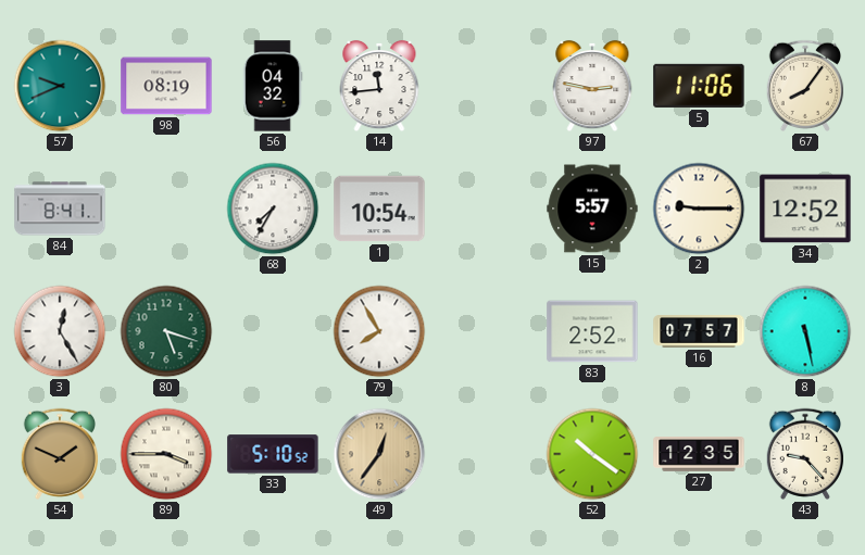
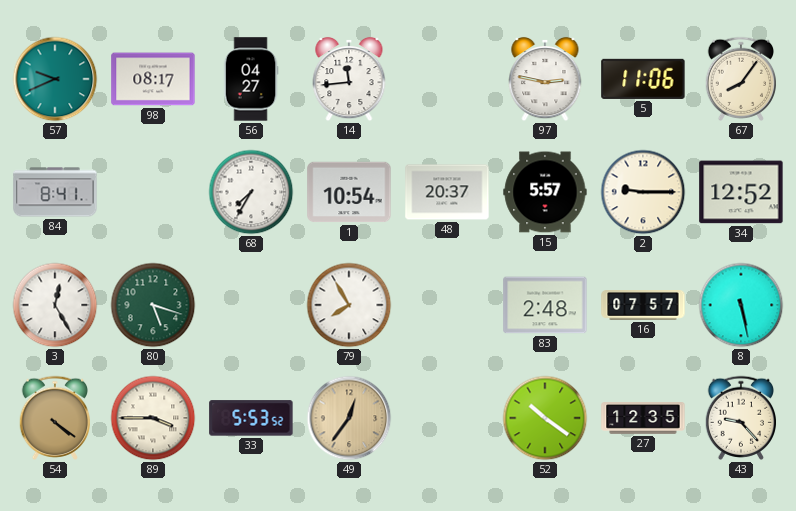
98: 08:19 -> 08:17 (153, 79)
56: 04:32 -> 04:27 (251, 79)
48: none -> 20:37 (447, 192)
83: 2:52 -> 2:48 (545, 305)
54: 1:49 -> 4:21 (54, 418)
33: 5:10 -> 5:53 (251, 418)
